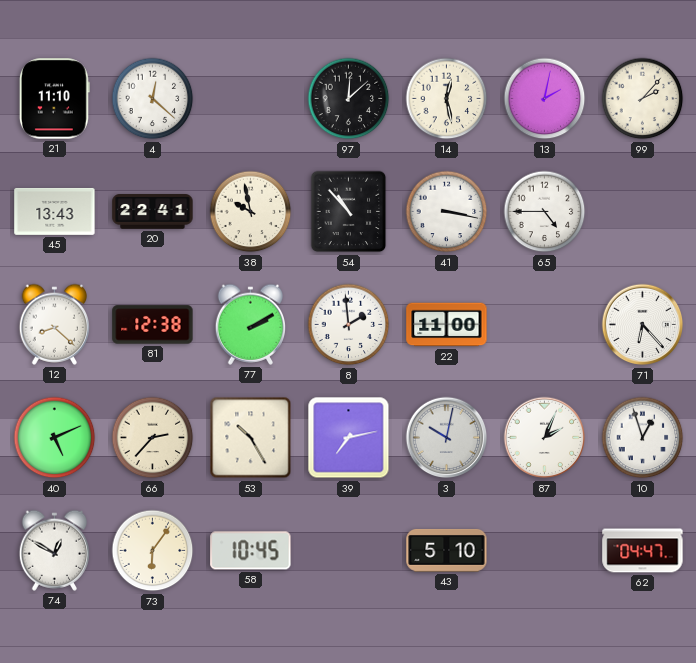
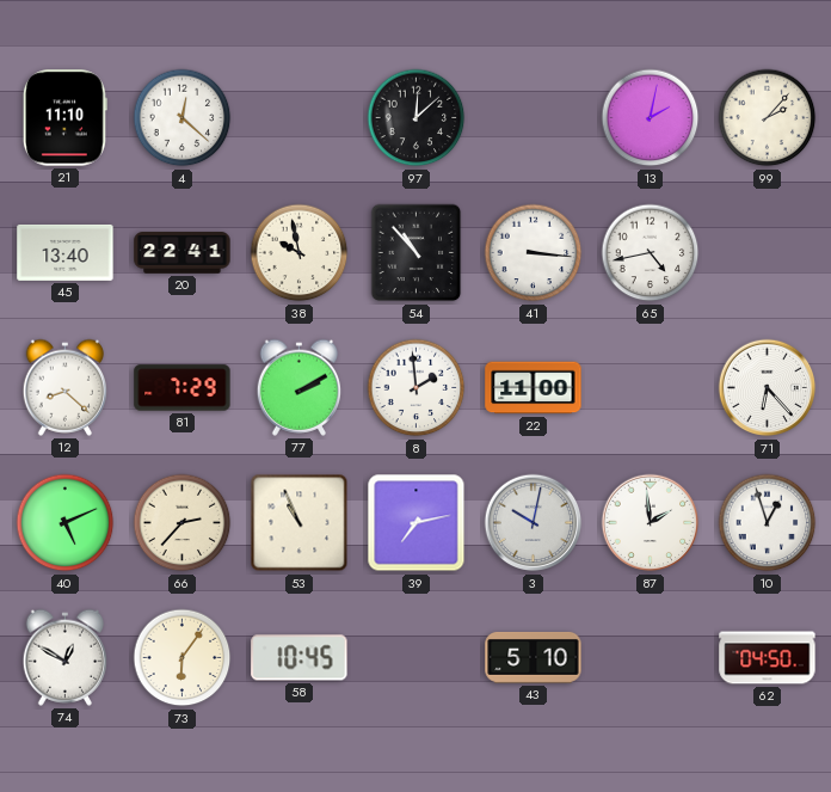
14: 12:28 -> none (447, 99)
45: 13:43 -> 13:40 (66, 252)
41: 3:17 -> 3:16 (534, 253)
65: 4:45 -> 4:43 (651, 253)
81: 12:38 -> 7:29 (183, 388)
53: 10:25 -> 10:56 (300, 523)
87: 2:04 -> 1:59 (651, 523)
62: 04:47 -> 04:50 (768, 658)
